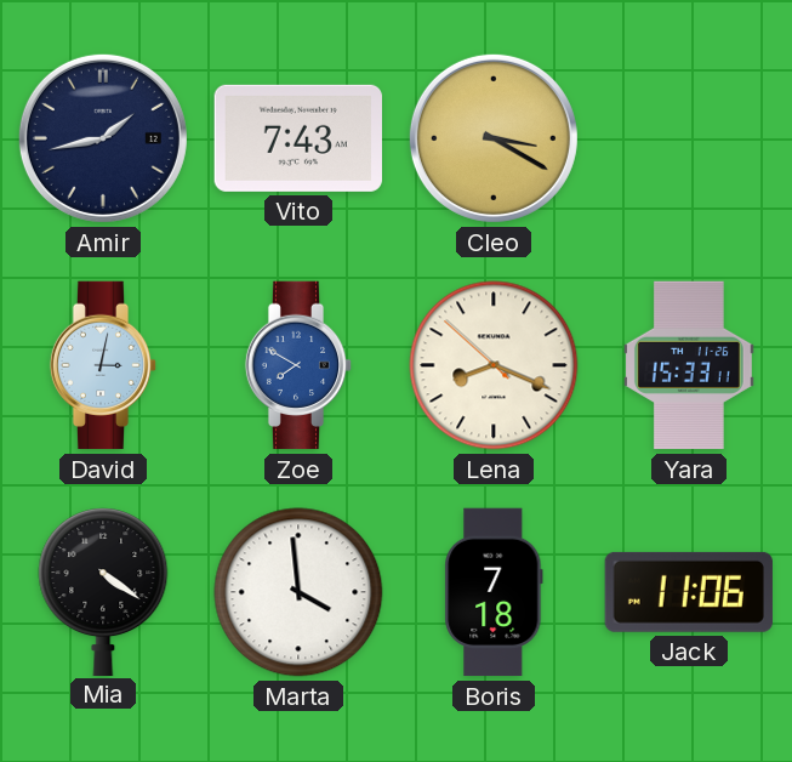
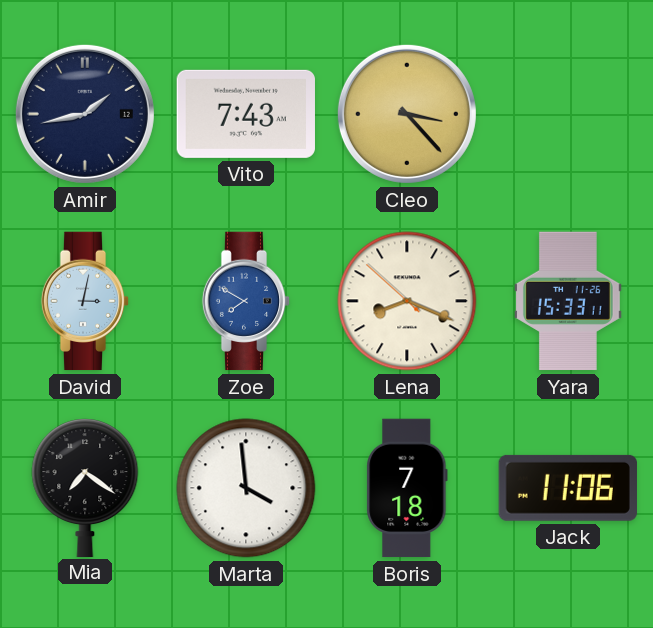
Cleo: 3:20 -> 3:23 (407, 114)
Mia: 4:21 -> 7:21 (85, 487)
